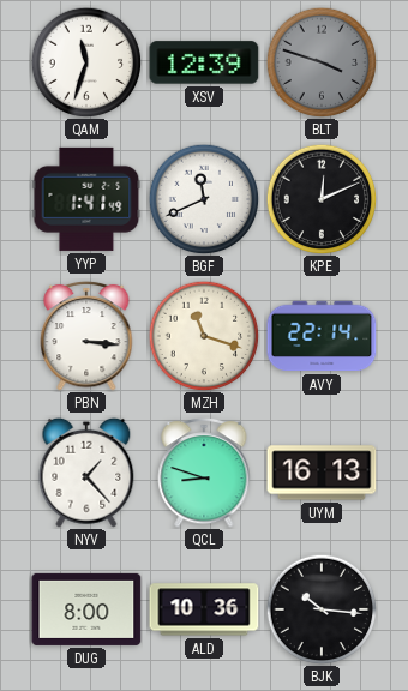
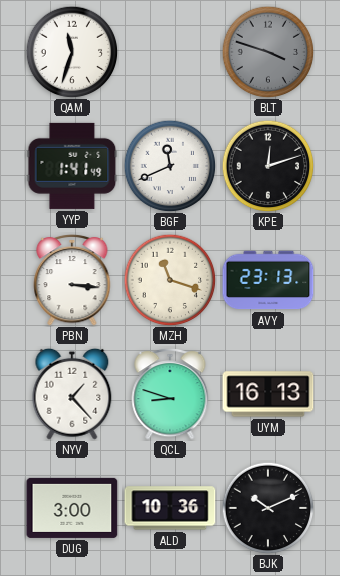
XSV: 12:39 -> none (204, 62)
KPE: 12:11 -> 12:12 (268, 166)
AVY: 22:14 -> 23:13 (268, 280)
DUG: 8:00 -> 3:00 (72, 508)
BJK: 10:16 -> 10:11 (268, 508)
